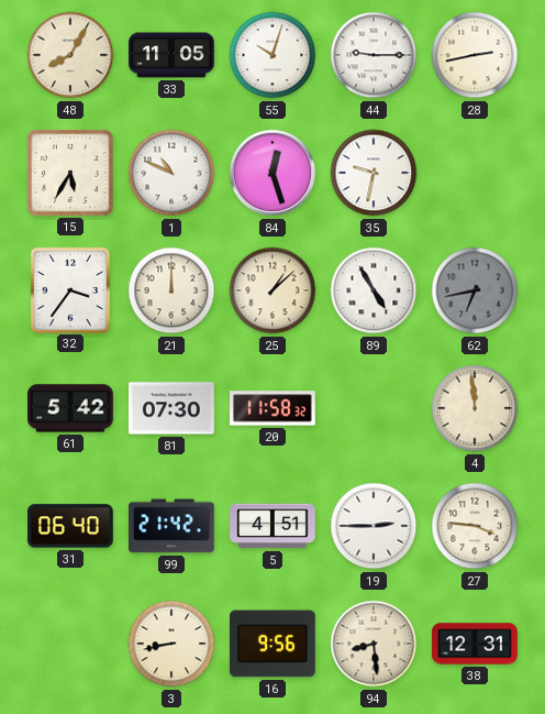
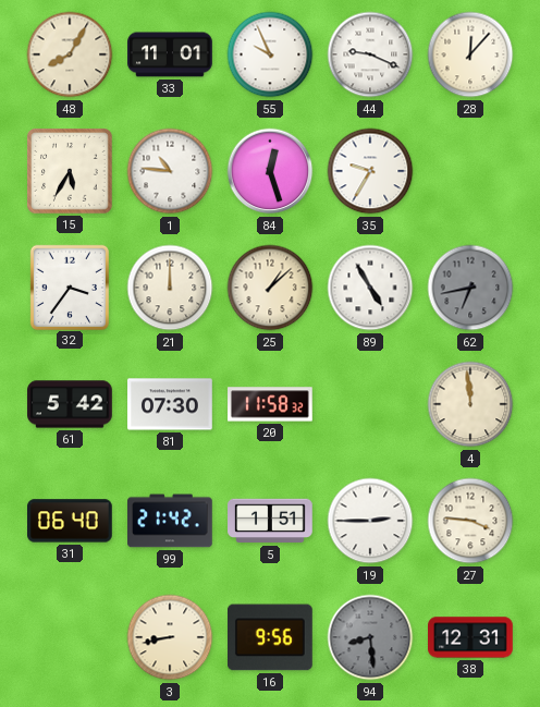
33: 11:05 -> 11:01 (170, 54)
55: 10:03 -> 9:56 (270, 54)
44: 9:15 -> 9:19 (370, 54)
28: 2:43 -> 12:07 (470, 54)
1: 10:49 -> 10:46 (170, 171)
35: 9:32 -> 9:35 (370, 171)
5: 4:51 -> 1:51 (271, 521)
94 dial: cream -> grey (370, 637)
